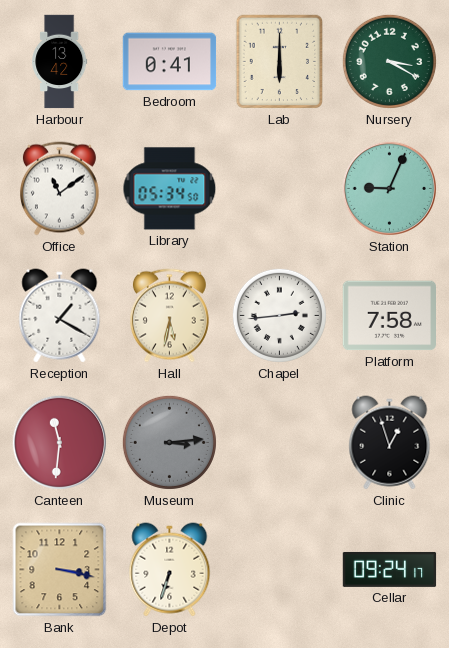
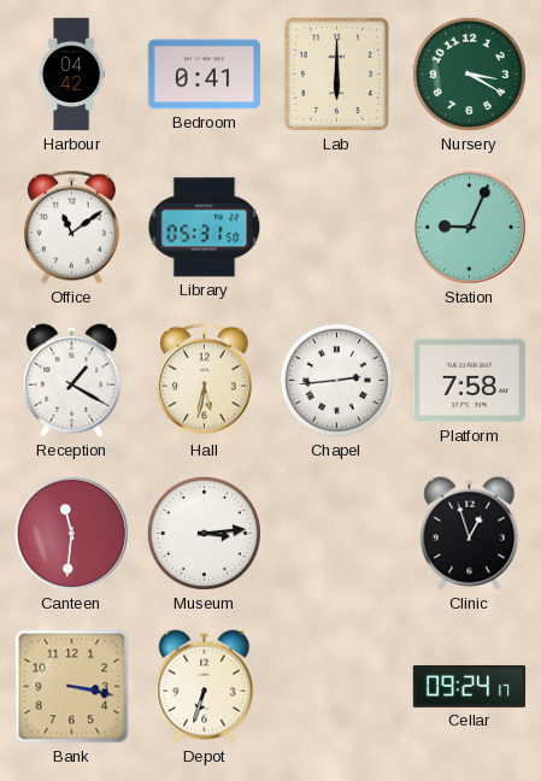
Harbour: 13:42 -> 04:42 (72, 75)
Library: 05:34 -> 05:31 (205, 228)
Museum dial: grey -> white (204, 533)
